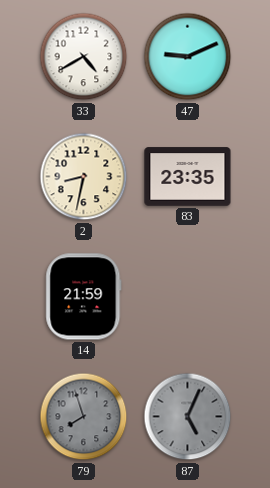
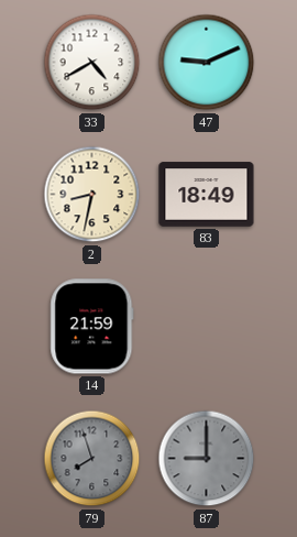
83: 23:35 -> 18:49 (207, 195)
87: 5:04 -> 9:00 (207, 459)
